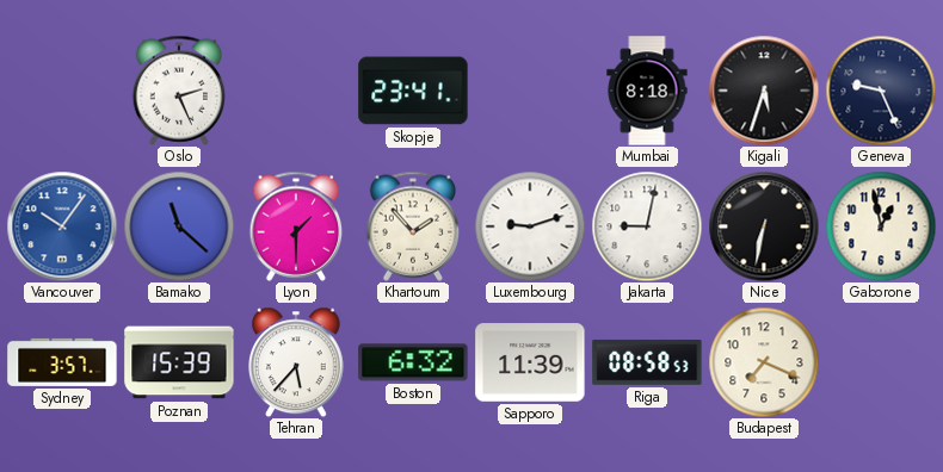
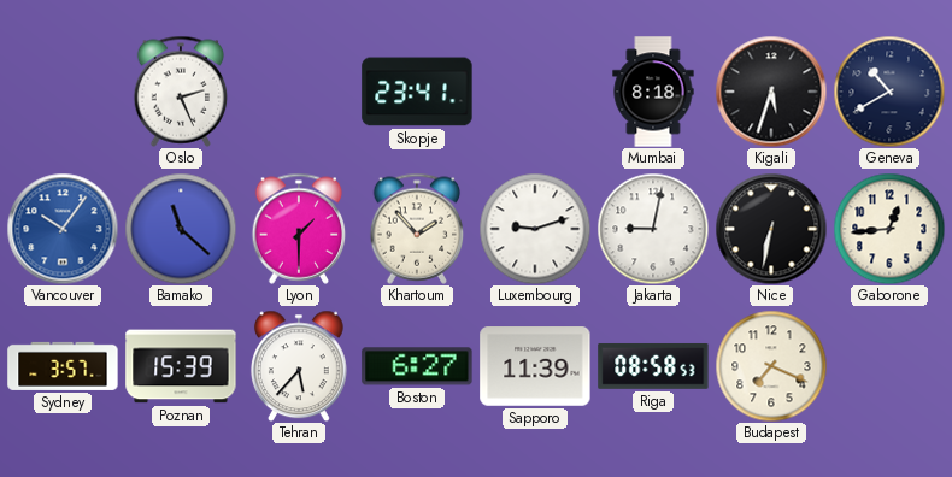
Geneva: 9:26 -> 10:40 (889, 92)
Gaborone: 12:58 -> 12:44 (889, 229)
Boston: 6:32 -> 6:27 (417, 366)
